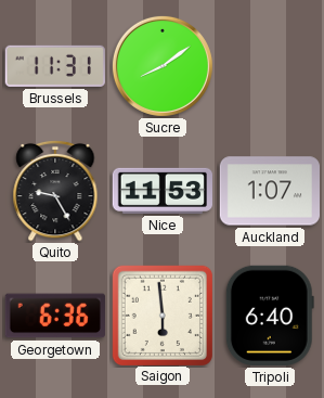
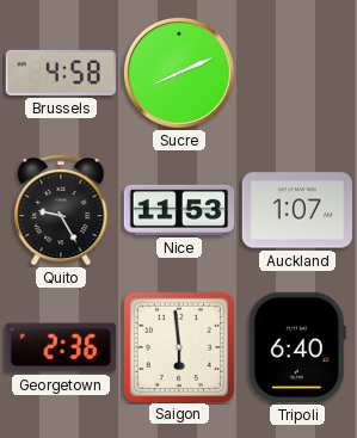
Brussels: 11:31 -> 4:58 (61, 73)
Sucre: 8:09 -> 8:11 (179, 73)
Georgetown: 6:36 -> 2:36 (61, 347)
